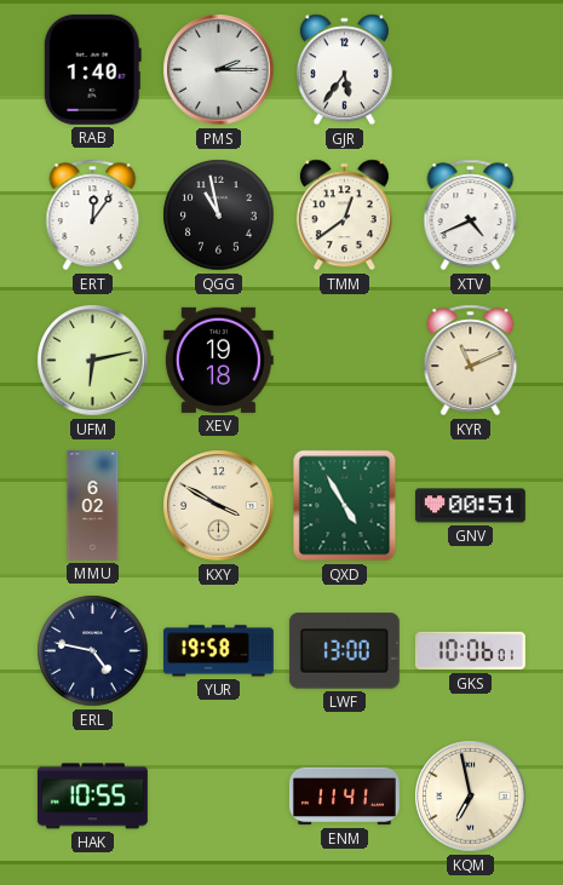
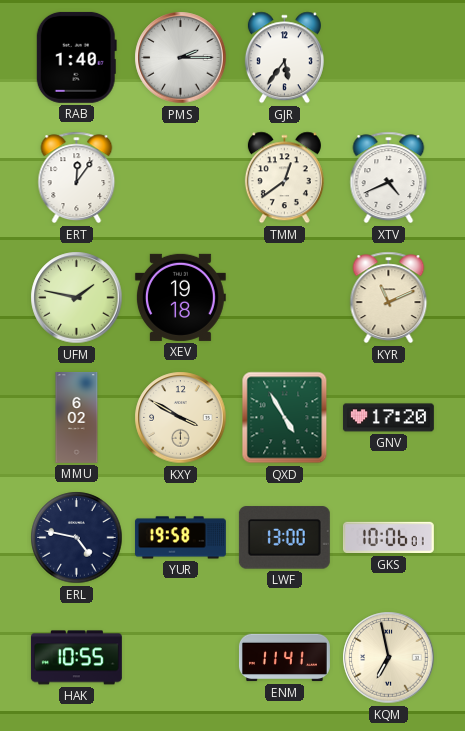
QGG: 10:58 -> none (219, 215)
UFM: 6:13 -> 1:47 (77, 298)
GNV: 00:51 -> 17:20 (388, 418)
